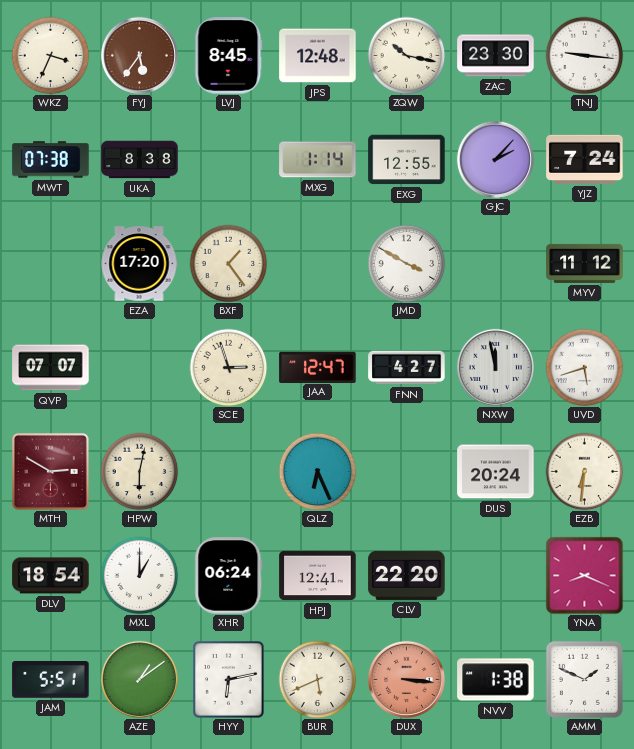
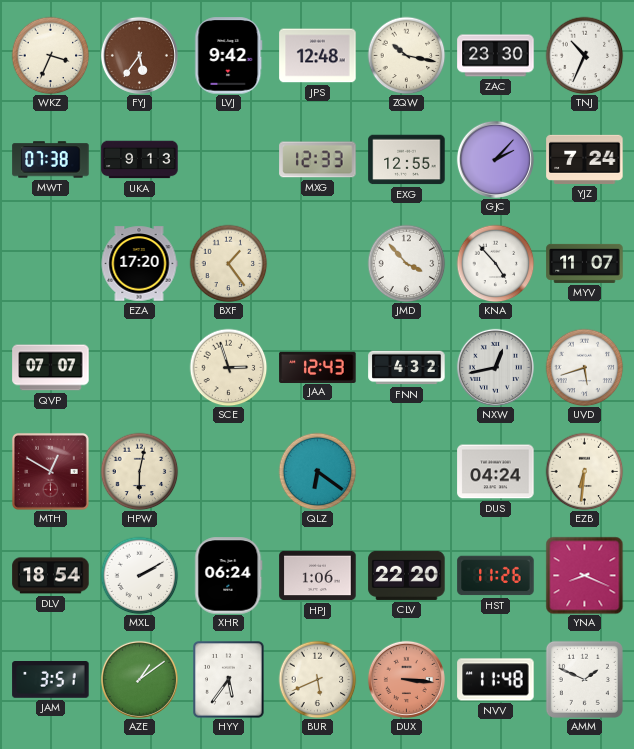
LVJ: 8:45 -> 9:42 (229, 56)
TNJ: 9:16 -> 10:34 (584, 55)
UKA: 8:38 -> 9:13 (140, 160)
MXG: 1:14 -> 12:33 (318, 160)
JMD: 3:50 -> 3:53 (406, 263)
KNA: none -> 4:53 (495, 263)
MYV: 11:12 -> 11:07 (585, 263)
JAA: 12:47 -> 12:43 (318, 367)
FNN: 4:27 -> 4:32 (407, 368)
NXW: 11:58 -> 12:43 (495, 367)
MTH: 2:50 -> 12:50 (50, 471)
QLZ: 6:26 -> 6:21 (317, 471)
DUS: 20:24 -> 04:24 (496, 472)
MXL: 1:00 -> 2:10 (139, 575)
HPJ: 12:41 -> 1:06 (318, 576)
HST: none -> 11:26 (496, 576)
JAM: 5:51 -> 3:51 (51, 680)
HYY: 6:13 -> 5:36 (229, 680)
NVV: 1:38 -> 11:48 (496, 680)
